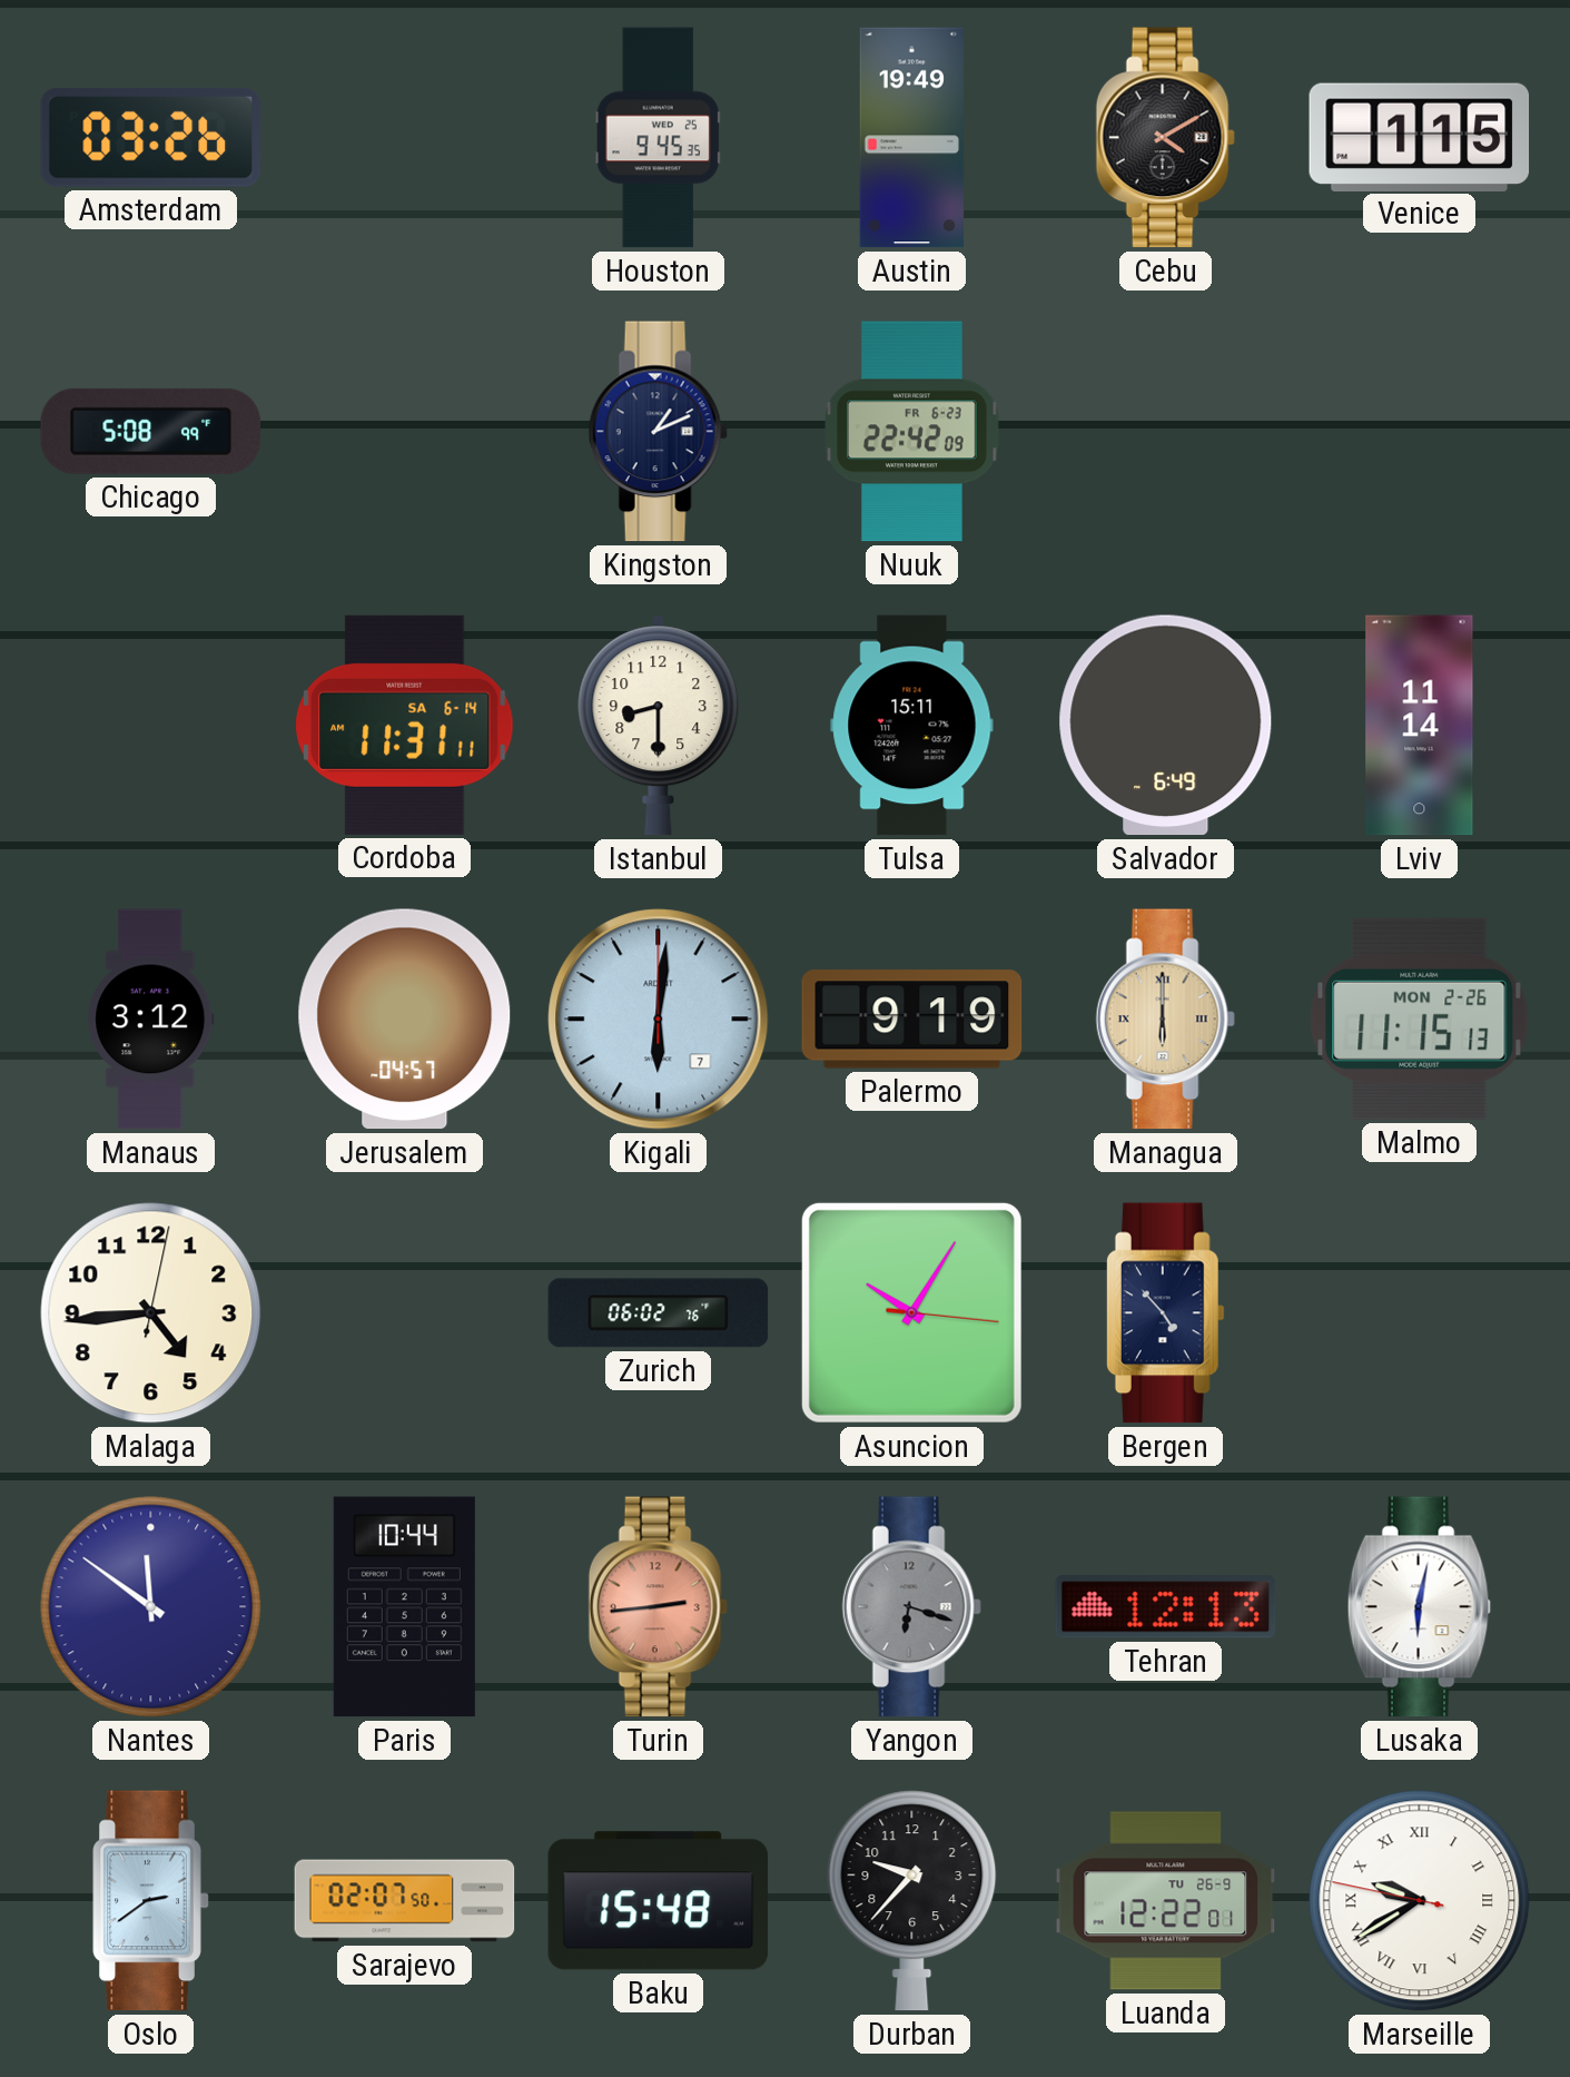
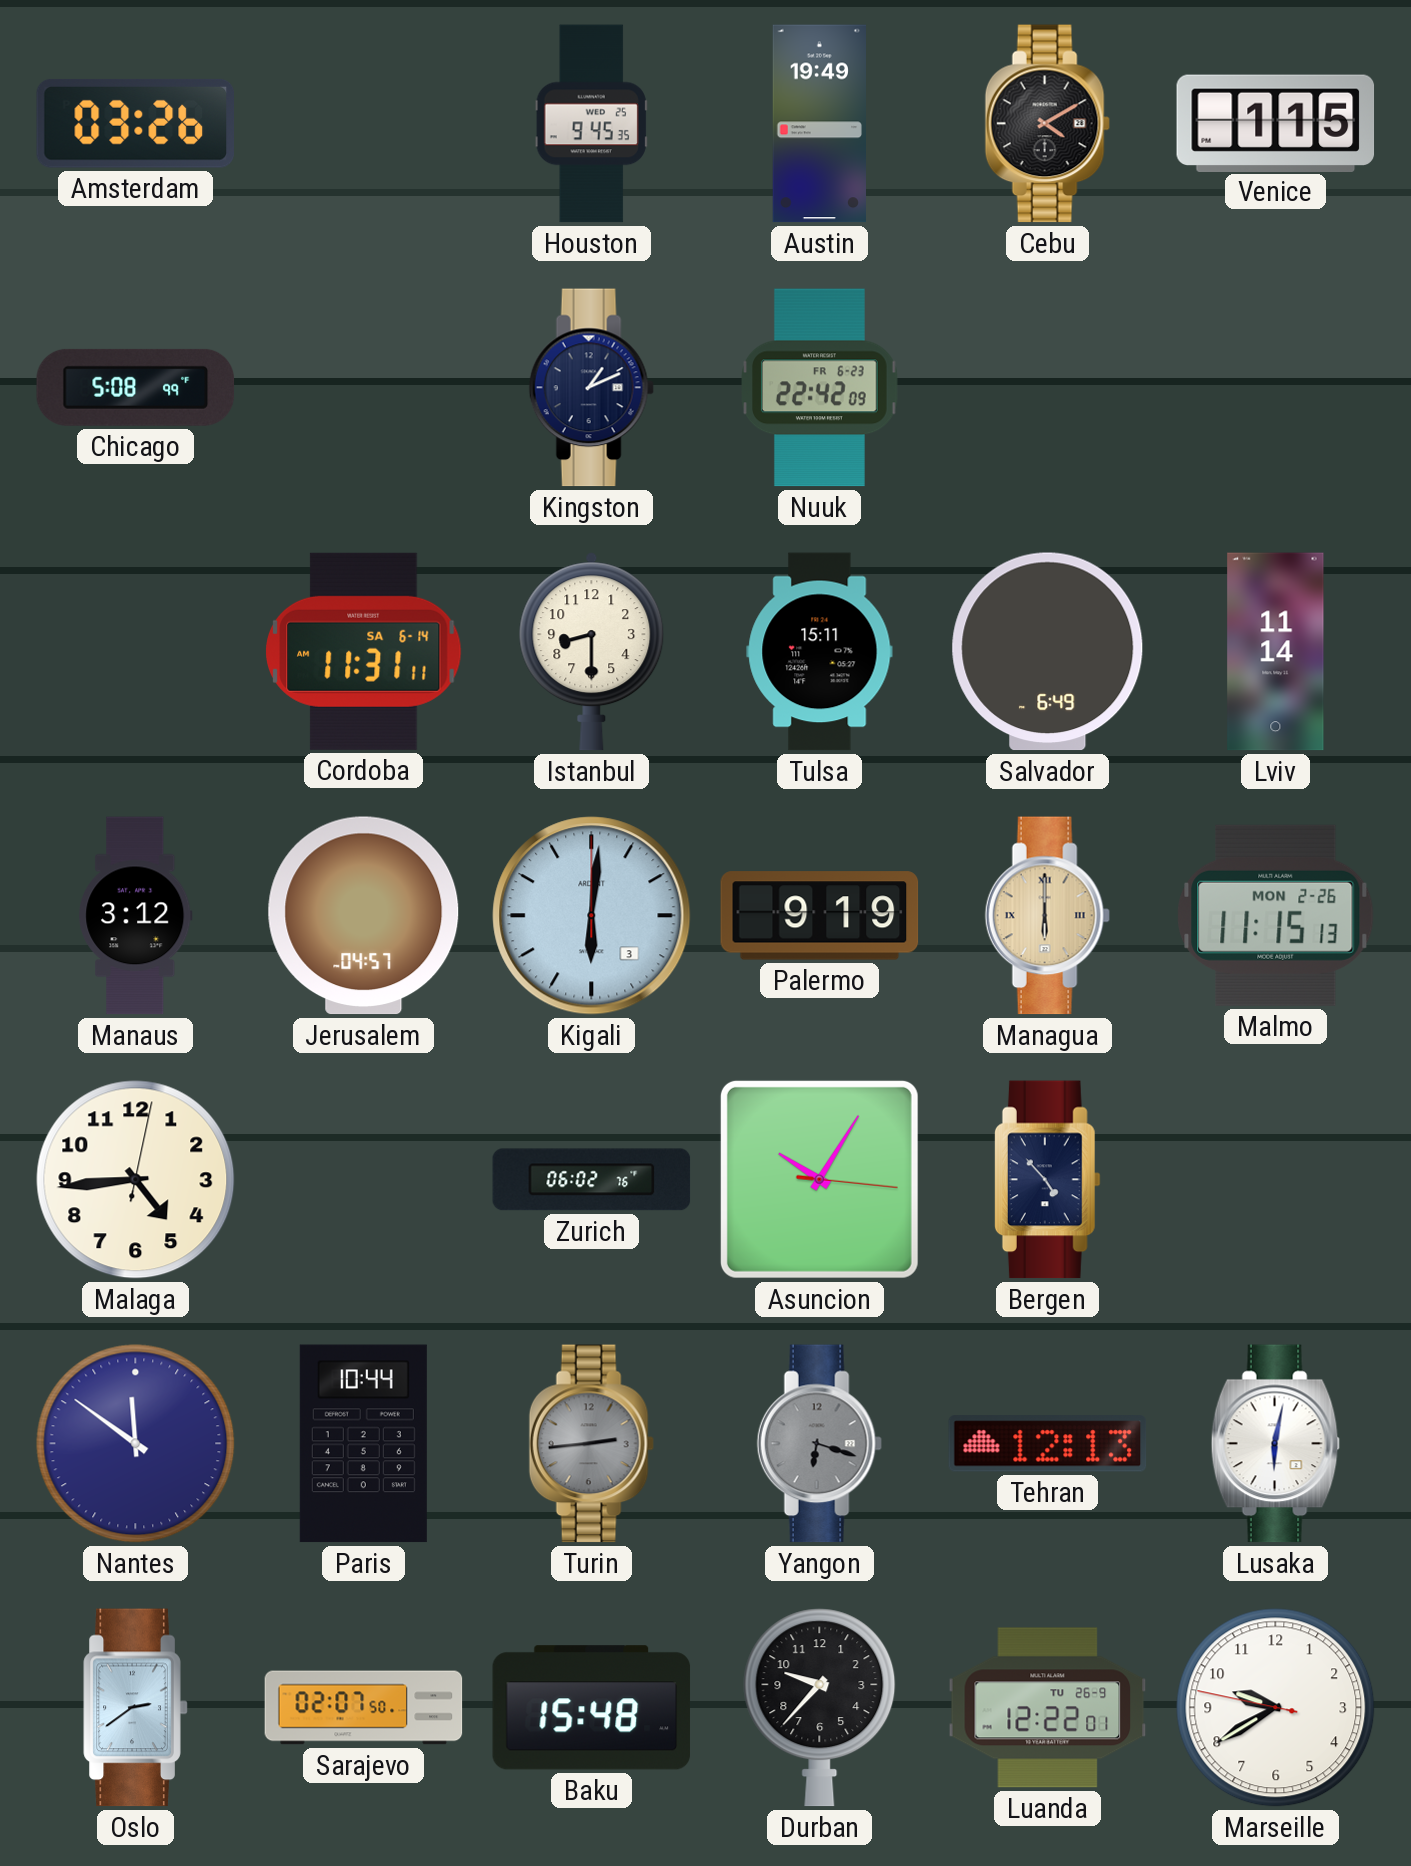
Kigali date: 7 -> 3 (592, 916)
Turin dial: salmon -> grey (591, 1444)
Marseille numerals: Roman -> Arabic (1276, 1708)
